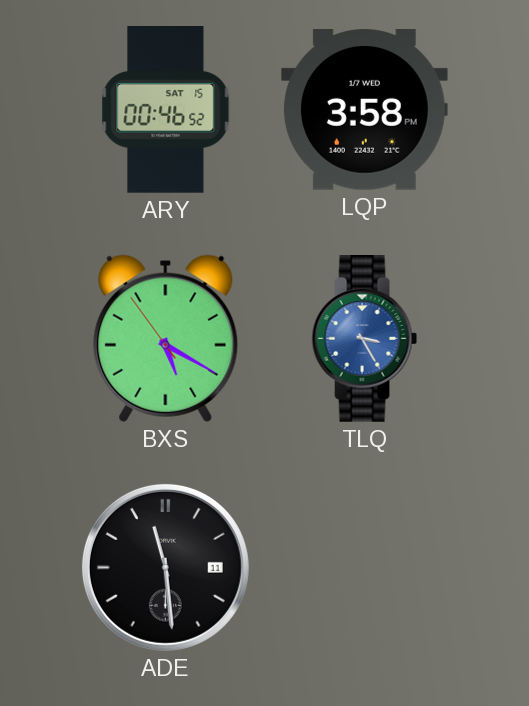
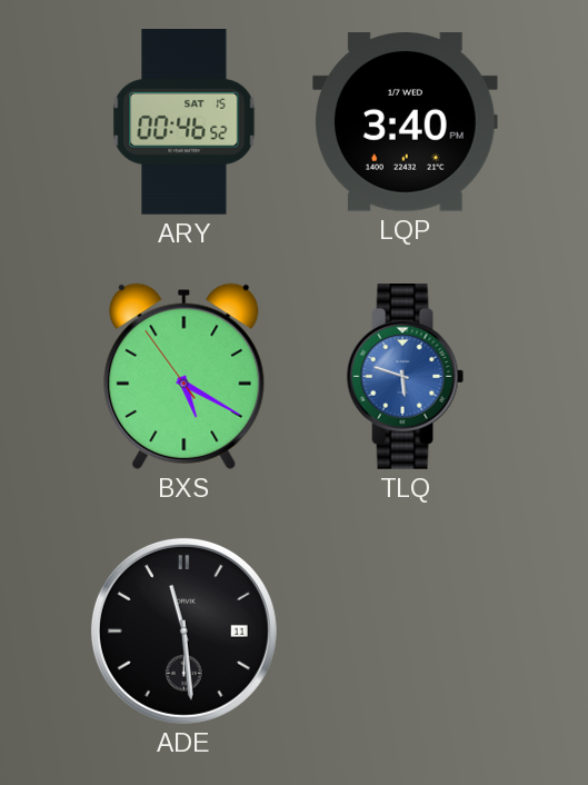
LQP: 3:58 -> 3:40 (405, 122)
TLQ: 3:25 -> 5:48 (406, 377)
